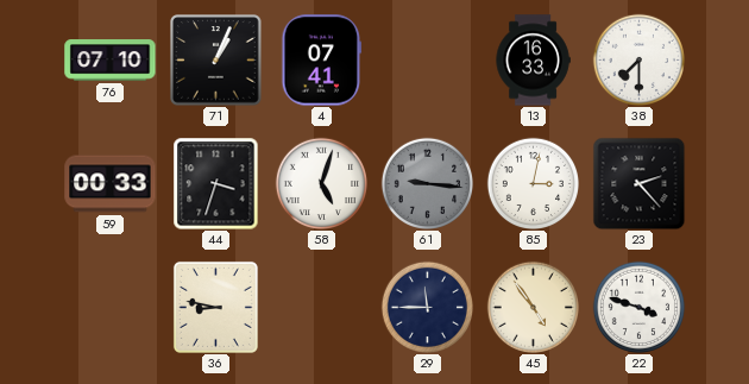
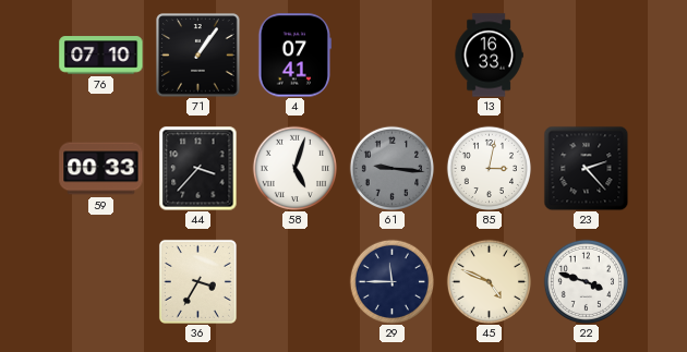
71: 1:04 -> 1:06 (198, 56)
38: 7:30 -> none (638, 59)
44: 3:33 -> 3:37 (198, 168)
36: 8:47 -> 3:35 (197, 281)
45: 4:54 -> 4:49 (489, 281)
